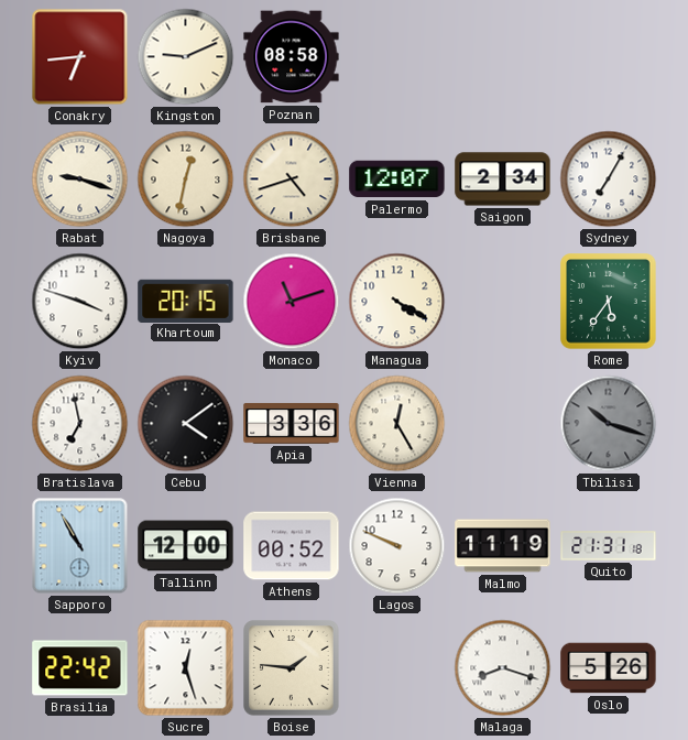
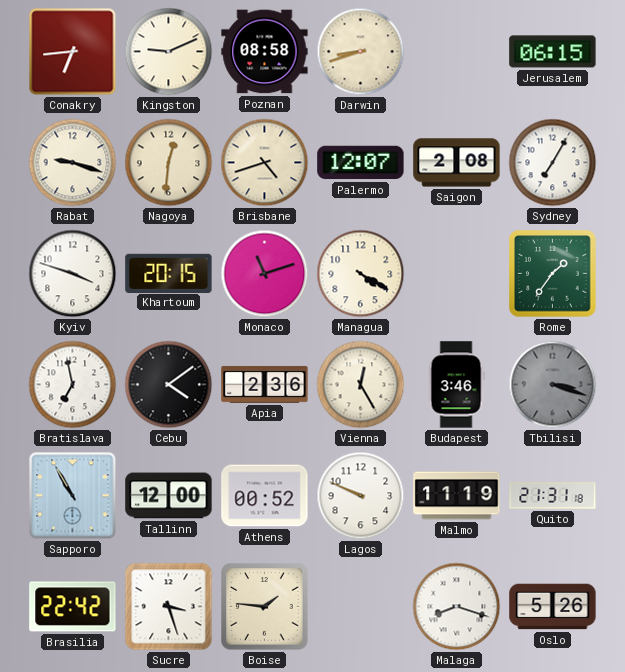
Darwin: none -> 8:42 (361, 52)
Jerusalem: none -> 06:15 (553, 52)
Nagoya: 12:32 -> 12:31 (169, 163)
Saigon: 2:34 -> 2:08 (457, 163)
Rome: 5:36 -> 1:36 (553, 274)
Apia: 3:36 -> 2:36 (265, 385)
Budapest: none -> 3:46 (456, 385)
Tbilisi: 10:18 -> 3:18 (553, 385)
Sucre: 12:27 -> 3:27 (169, 607)
